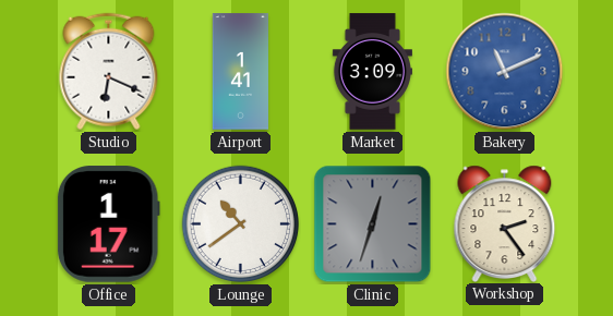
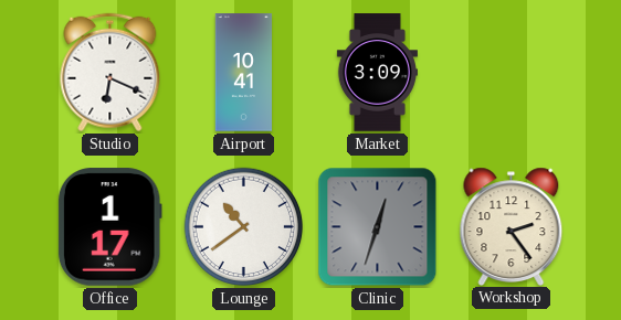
Airport: 1:41 -> 10:41 (244, 73)
Bakery: 11:11 -> none (505, 72)
